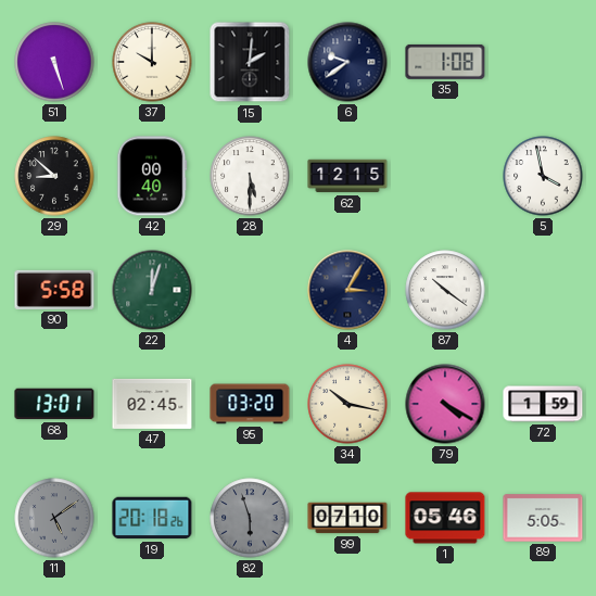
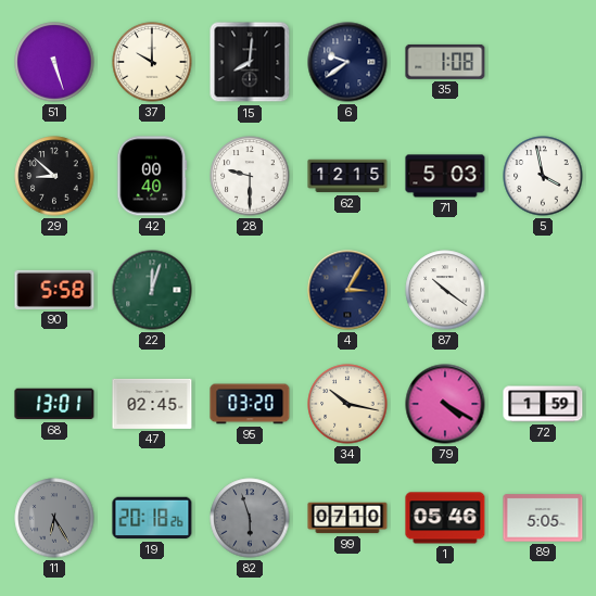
15: 2:01 -> 8:01 (250, 62)
28: 5:30 -> 9:30 (250, 176)
71: none -> 5:03 (445, 176)
11: 5:09 -> 6:25 (54, 518)
